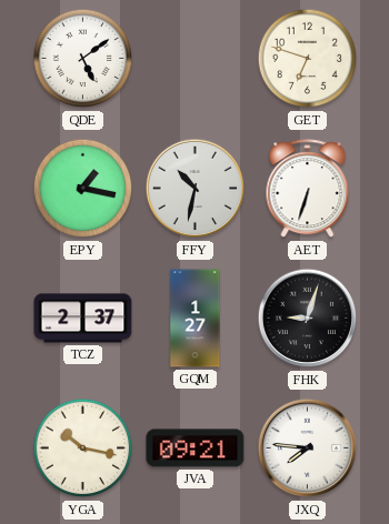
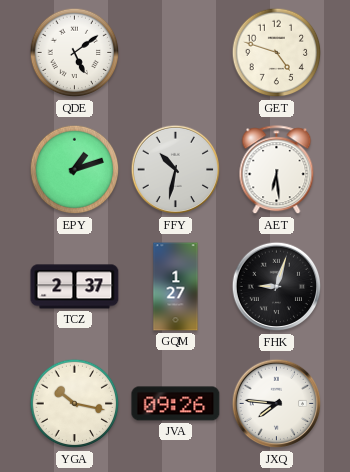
GET: 6:48 -> 4:48 (277, 53)
EPY: 1:17 -> 1:12 (75, 170)
AET: 6:33 -> 6:29 (277, 170)
JVA: 09:21 -> 09:26 (176, 404)
